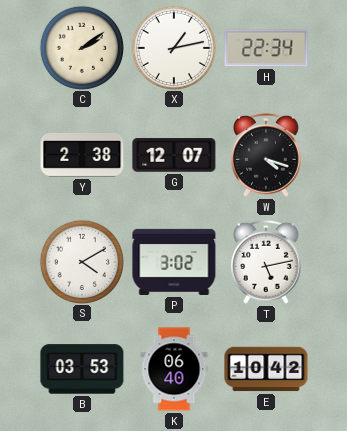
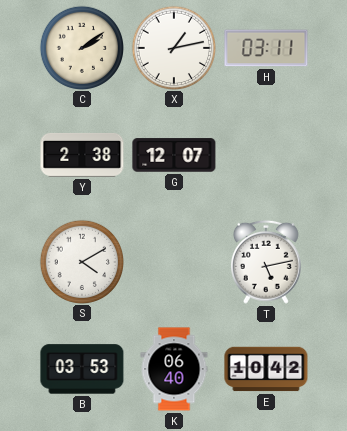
H: 22:34 -> 03:11 (266, 48)
W: 4:18 -> none (266, 155)
P: 3:02 -> none (174, 262)
